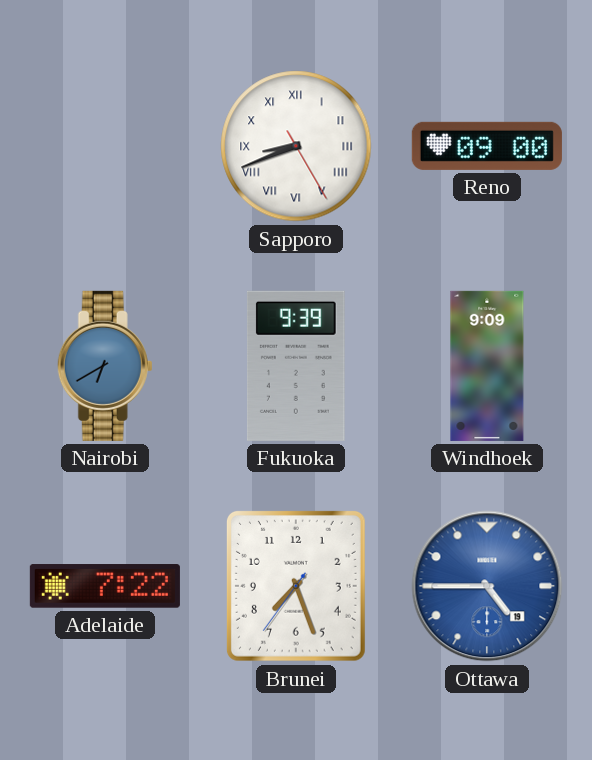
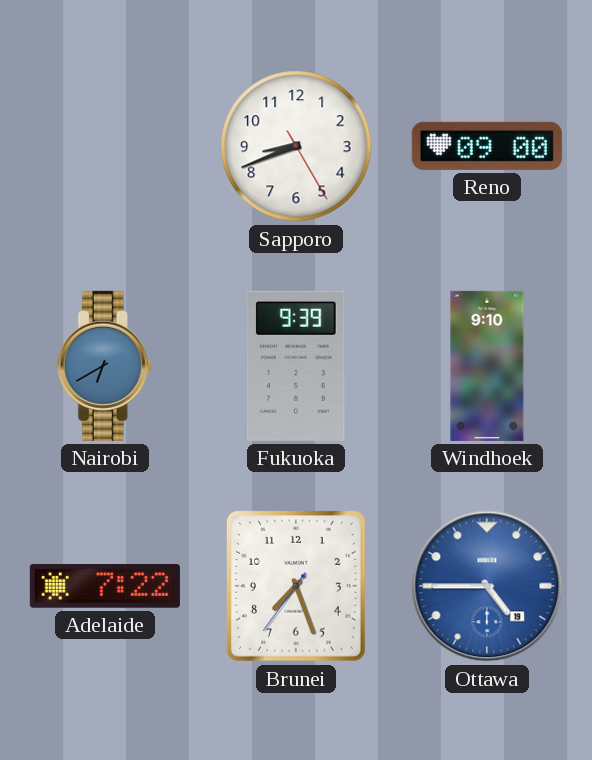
Sapporo numerals: Roman -> Arabic (296, 146)
Windhoek: 9:09 -> 9:10 (487, 366)
